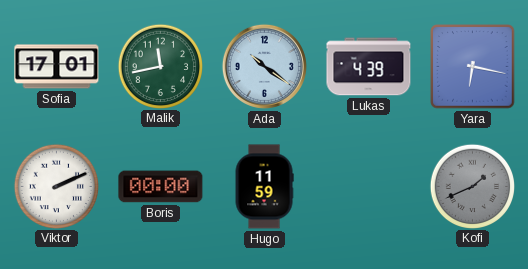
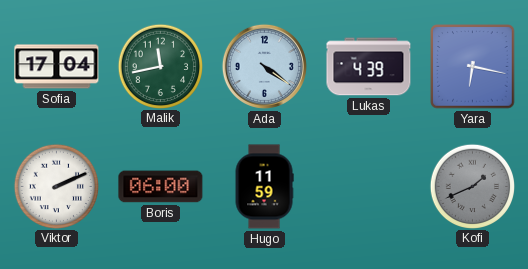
Sofia: 17:01 -> 17:04 (57, 67)
Ada: 10:21 -> 4:21 (264, 66)
Boris: 00:00 -> 06:00 (161, 187)
